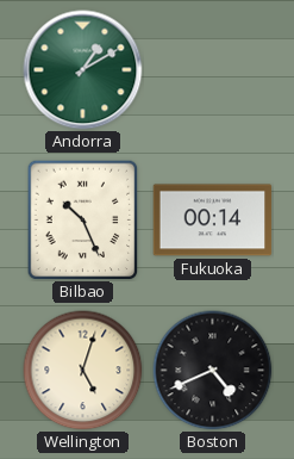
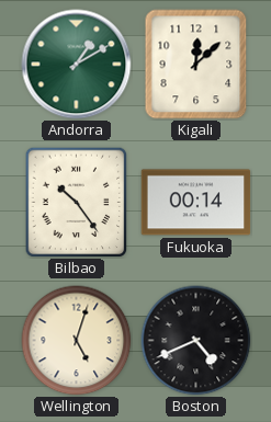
Kigali: none -> 12:08 (196, 65)
Bilbao: 10:26 -> 10:24 (77, 203)
